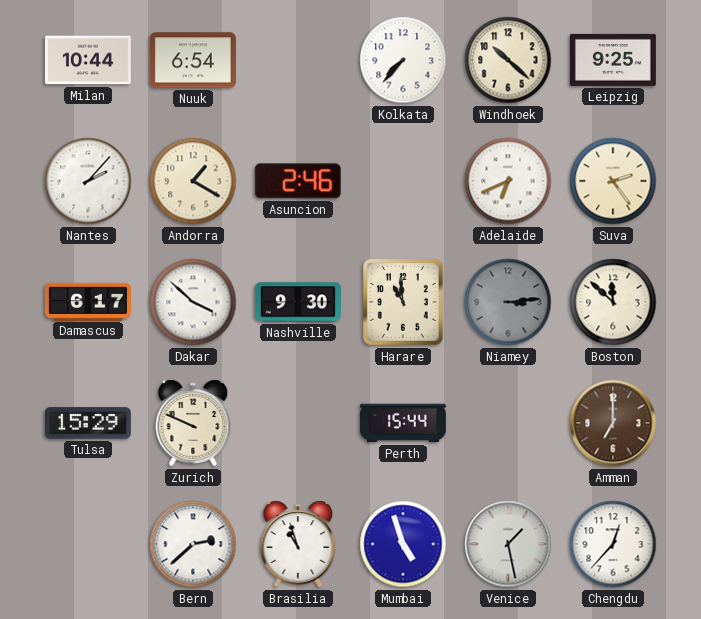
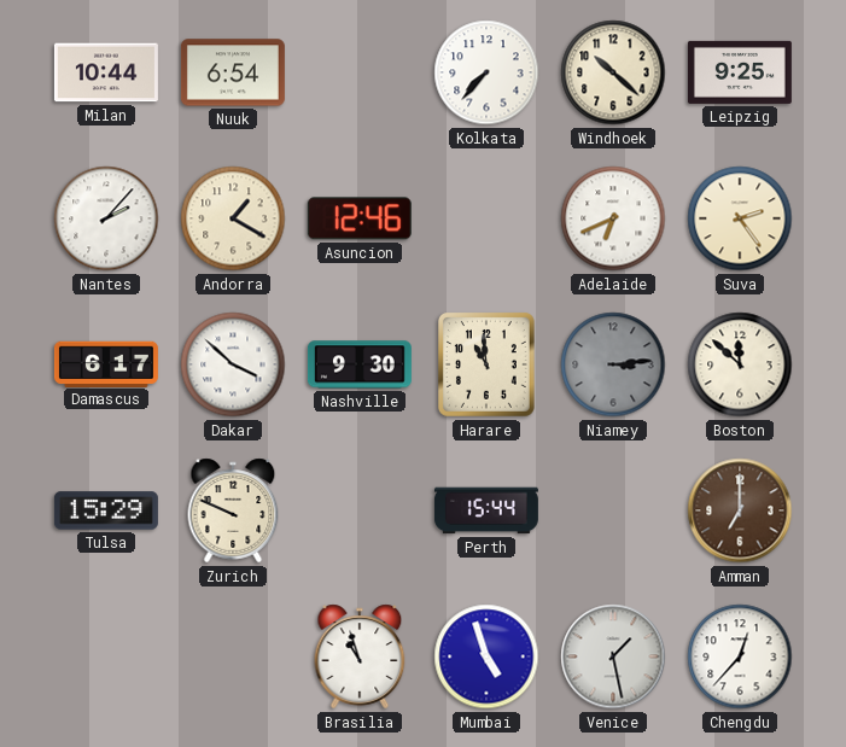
Asuncion: 2:46 -> 12:46 (360, 218)
Bern: 2:38 -> none (193, 544)
